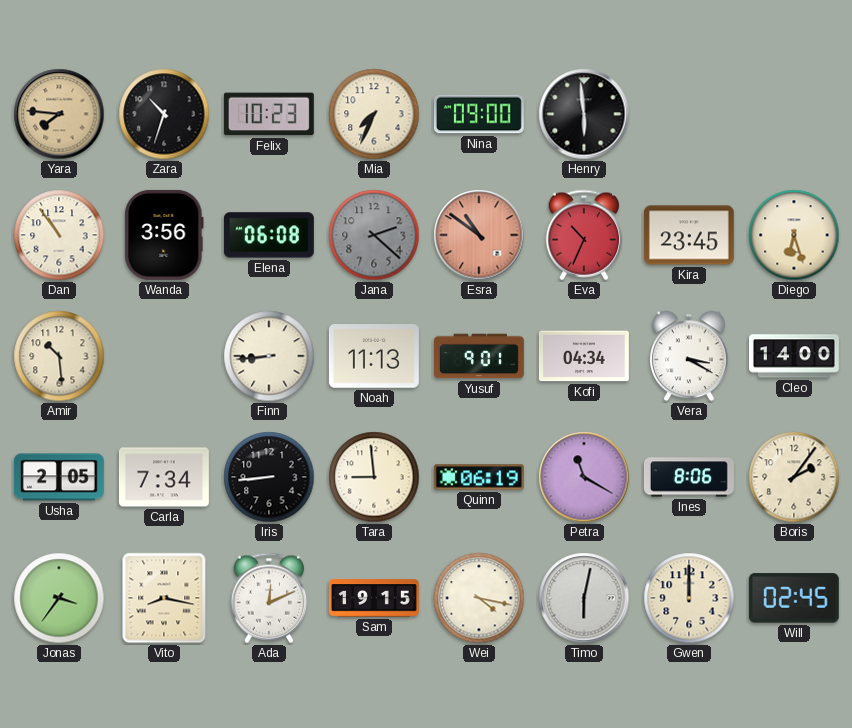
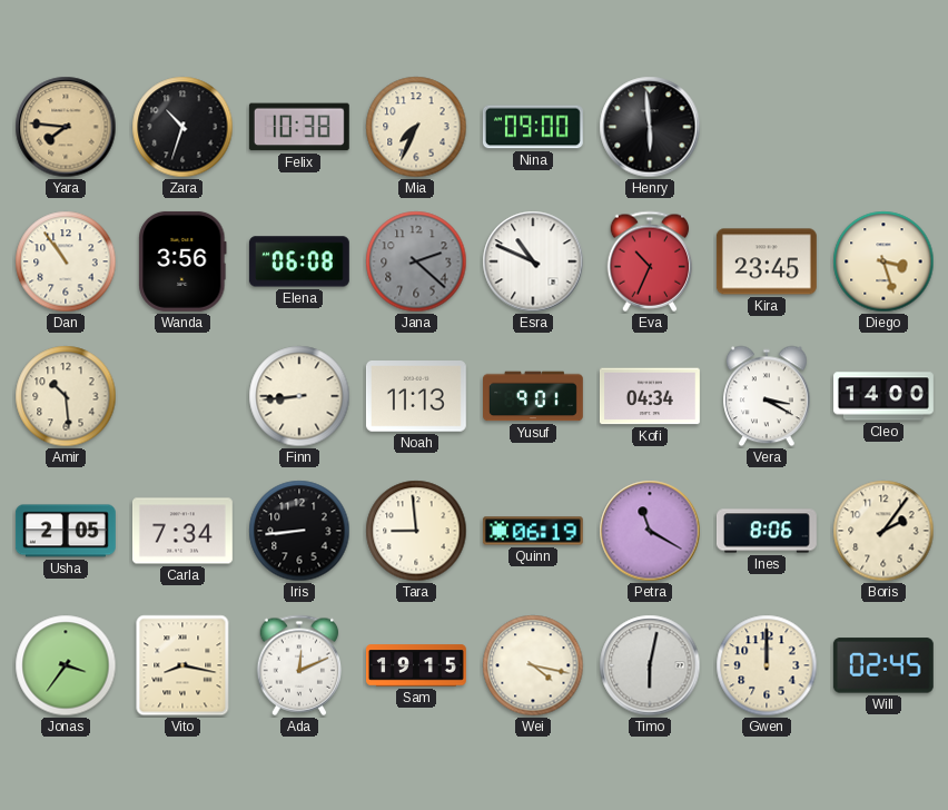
Felix: 10:23 -> 10:38 (299, 127)
Esra: 10:51 -> 10:49 (533, 261)
Esra dial: salmon -> white (533, 261)
Diego: 6:27 -> 3:27 (883, 261)
